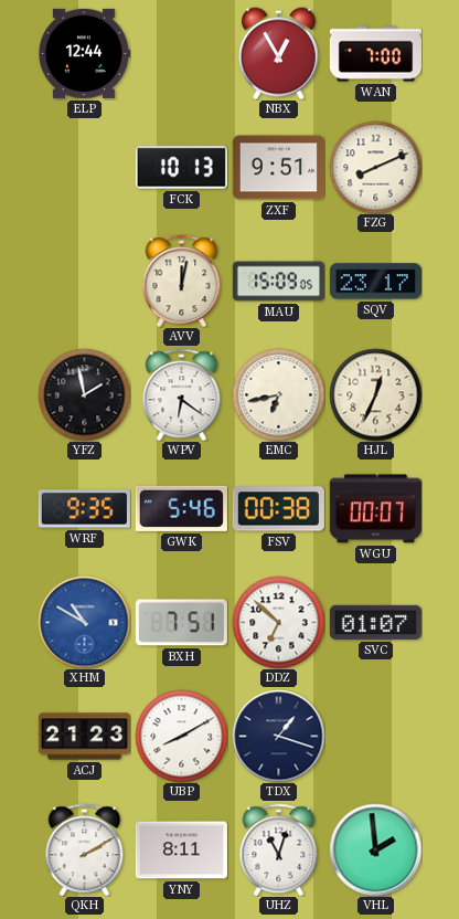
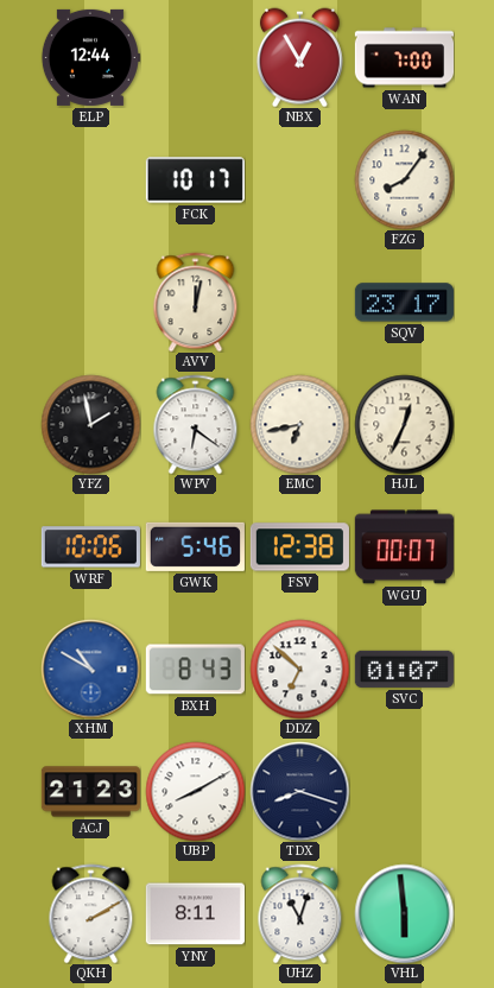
FCK: 10:13 -> 10:17 (195, 180)
ZXF: 9:51 -> none (278, 168)
FZG: 8:11 -> 8:06 (404, 179)
MAU: 15:09 -> none (278, 282)
WRF: 9:35 -> 10:06 (90, 547)
FSV: 00:38 -> 12:38 (299, 547)
BXH: 7:51 -> 8:43 (195, 670)
TDX: 1:18 -> 8:18 (299, 791)
VHL: 1:59 -> 5:59 (404, 913)
